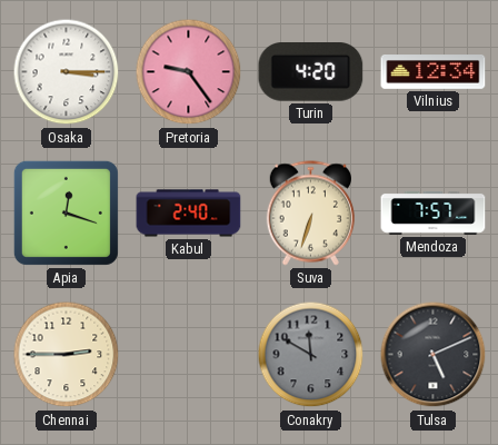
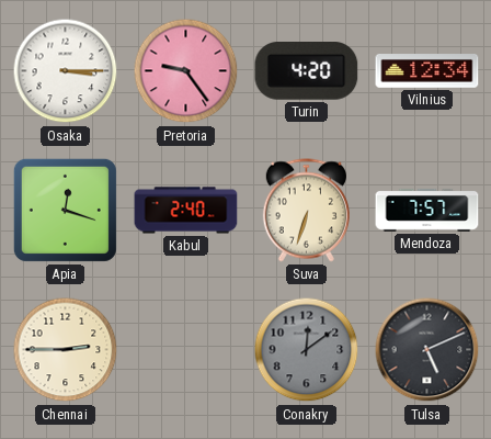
Conakry: 11:50 -> 12:09 (307, 350)
